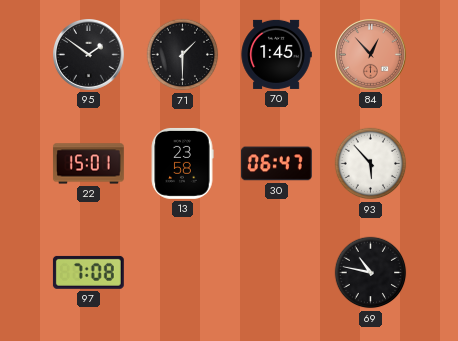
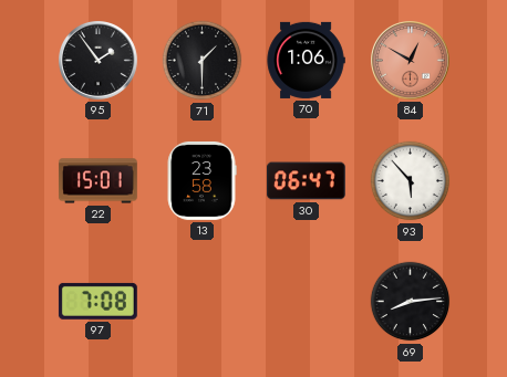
95: 1:51 -> 1:54 (99, 61)
70: 1:45 -> 1:06 (306, 60)
84: 12:53 -> 12:50 (411, 61)
69: 10:47 -> 8:14 (411, 302)
